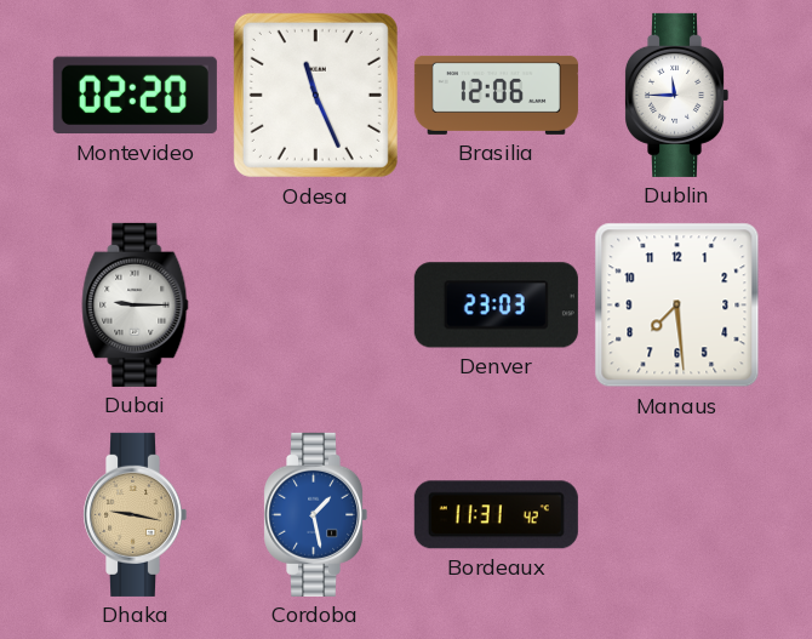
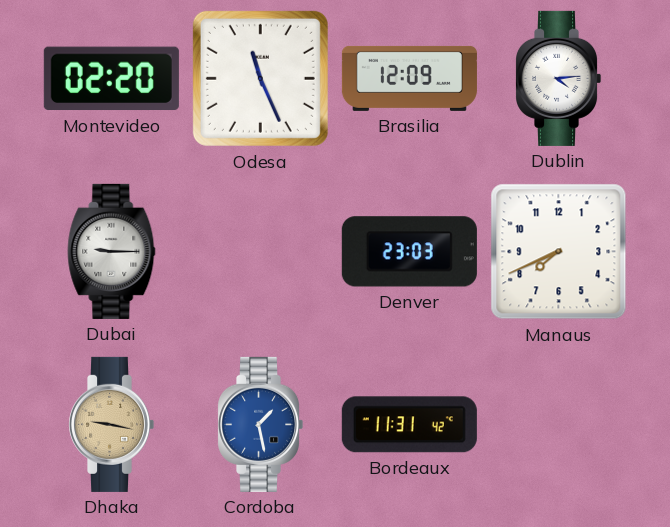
Brasilia: 12:06 -> 12:09 (409, 78)
Dublin: 11:45 -> 4:14 (559, 78)
Manaus: 7:29 -> 7:41 (559, 252)
